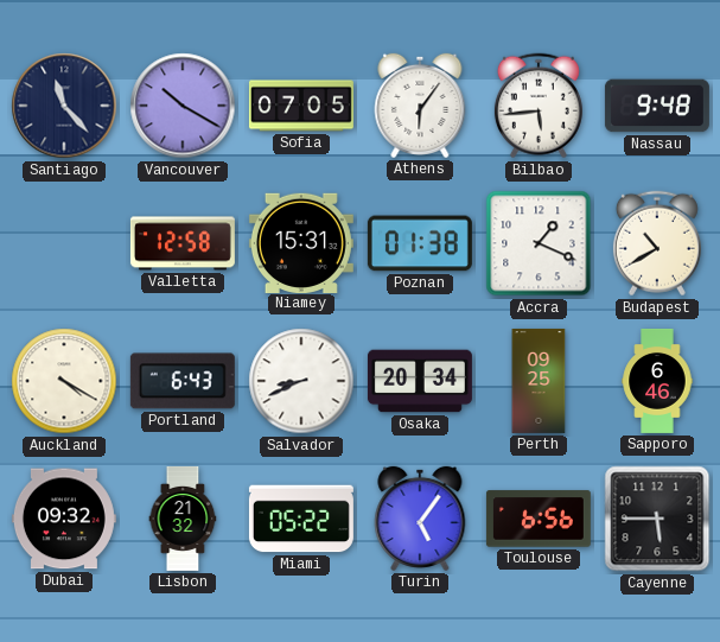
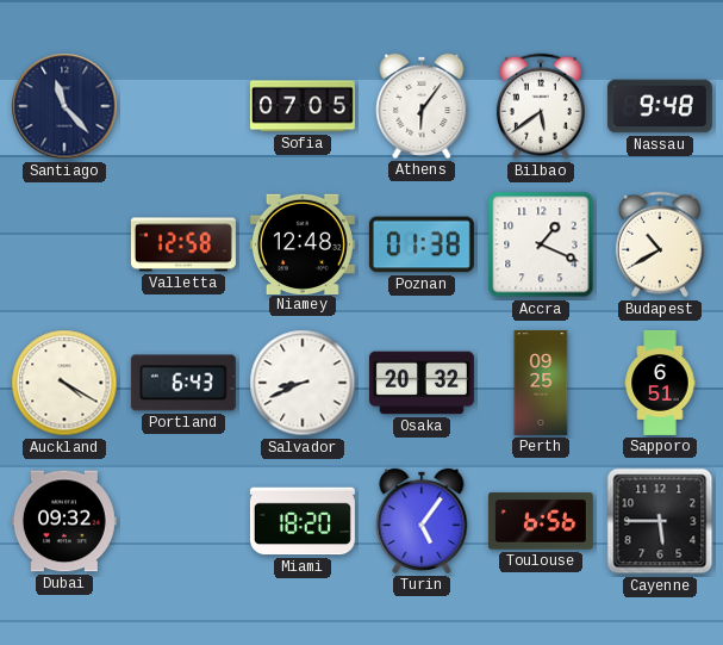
Vancouver: 10:20 -> none (183, 106)
Bilbao: 5:44 -> 5:39 (541, 106)
Niamey: 15:31 -> 12:48 (303, 243)
Osaka: 20:34 -> 20:32 (422, 383)
Sapporo: 6:46 -> 6:51 (660, 383)
Lisbon: 21:32 -> none (183, 519)
Miami: 05:22 -> 18:20 (303, 521)
